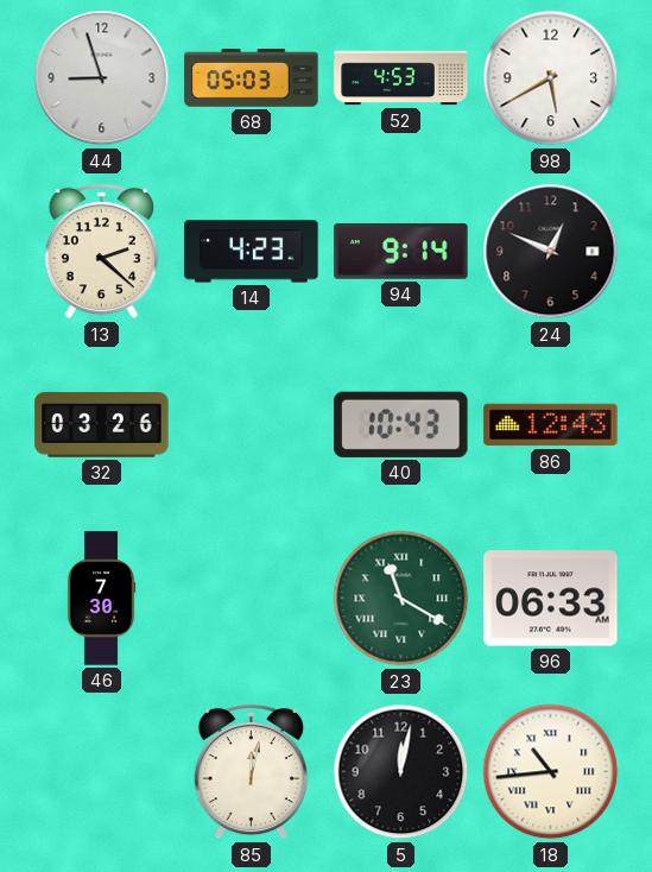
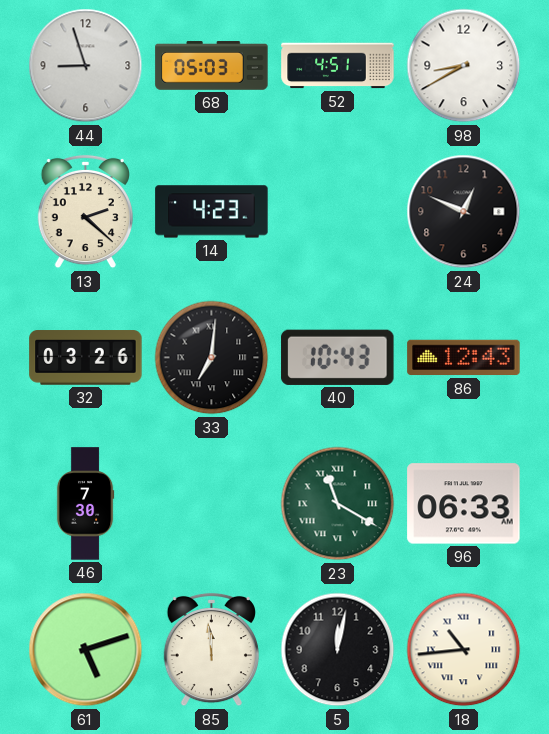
52: 4:53 -> 4:51 (338, 66)
98: 5:40 -> 8:40 (464, 66)
94: 9:14 -> none (401, 251)
33: none -> 7:01 (212, 358)
61: none -> 5:12 (86, 650)
85: 12:02 -> 11:59 (211, 650)
